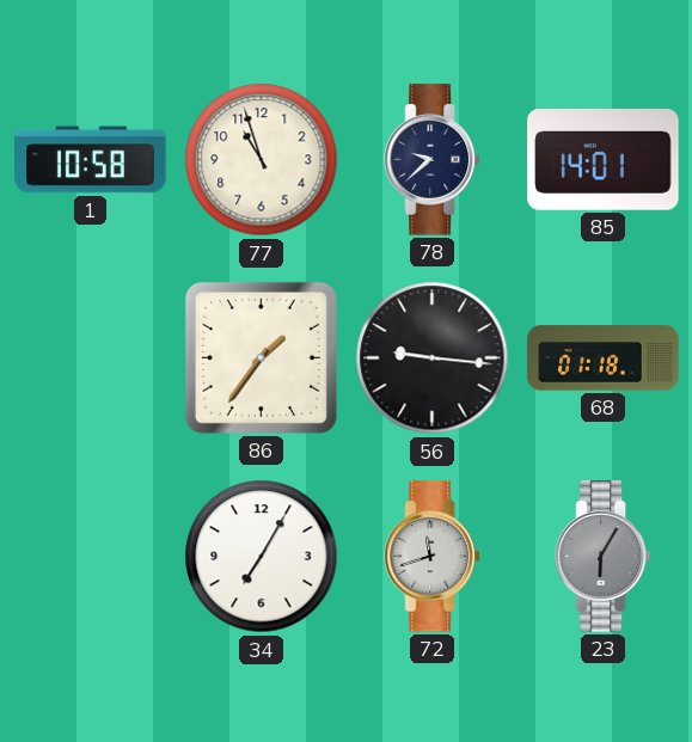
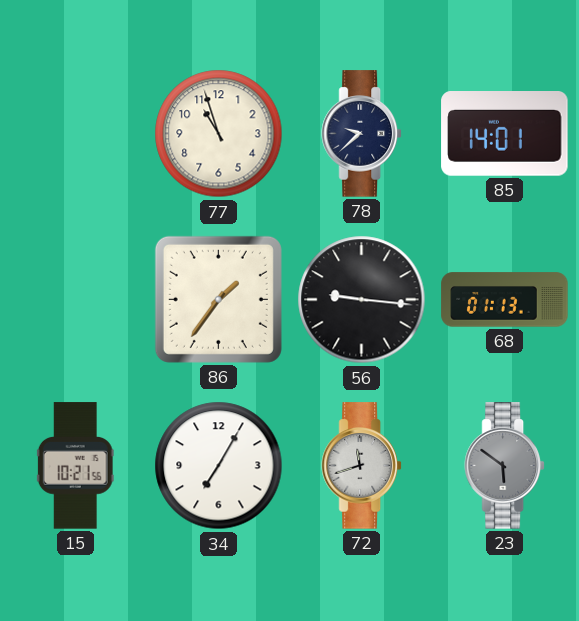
1: 10:58 -> none (91, 160)
68: 01:18 -> 01:13 (505, 300)
15: none -> 10:21 (75, 466)
23: 6:05 -> 5:51 (504, 466)
